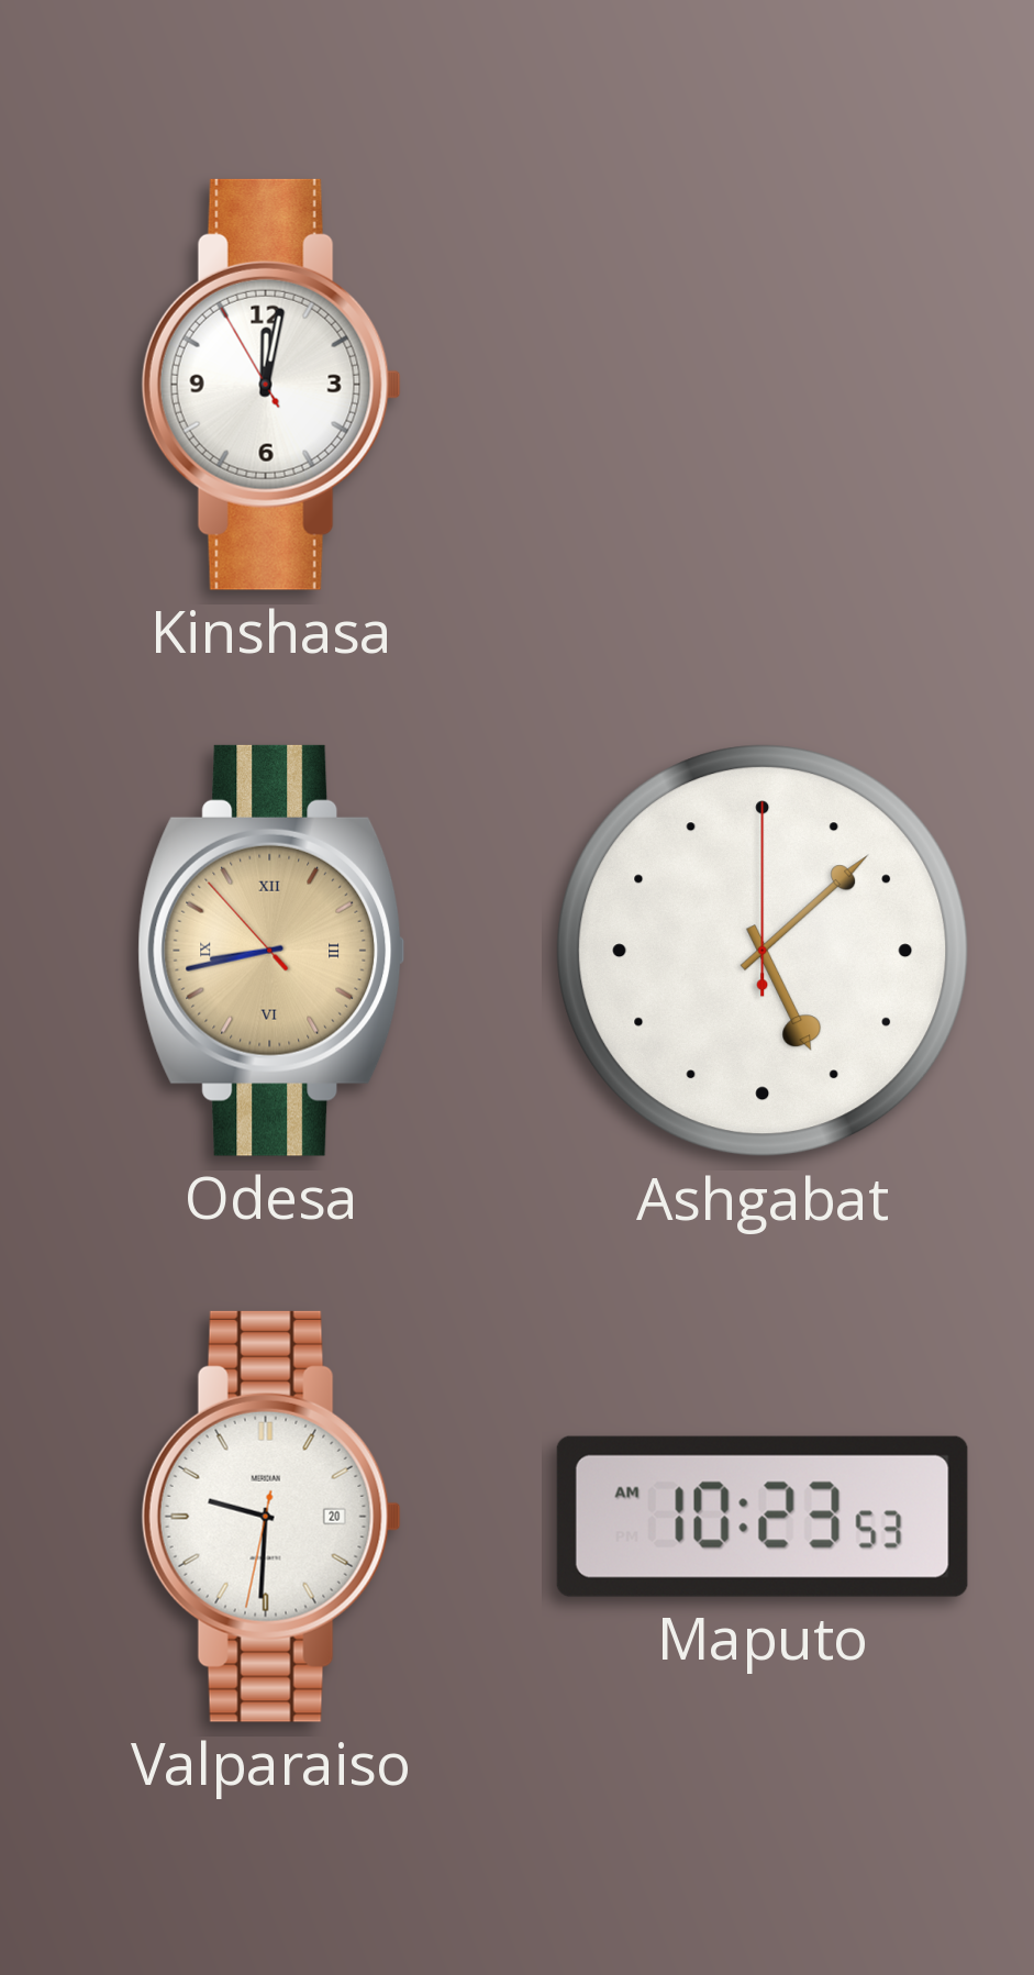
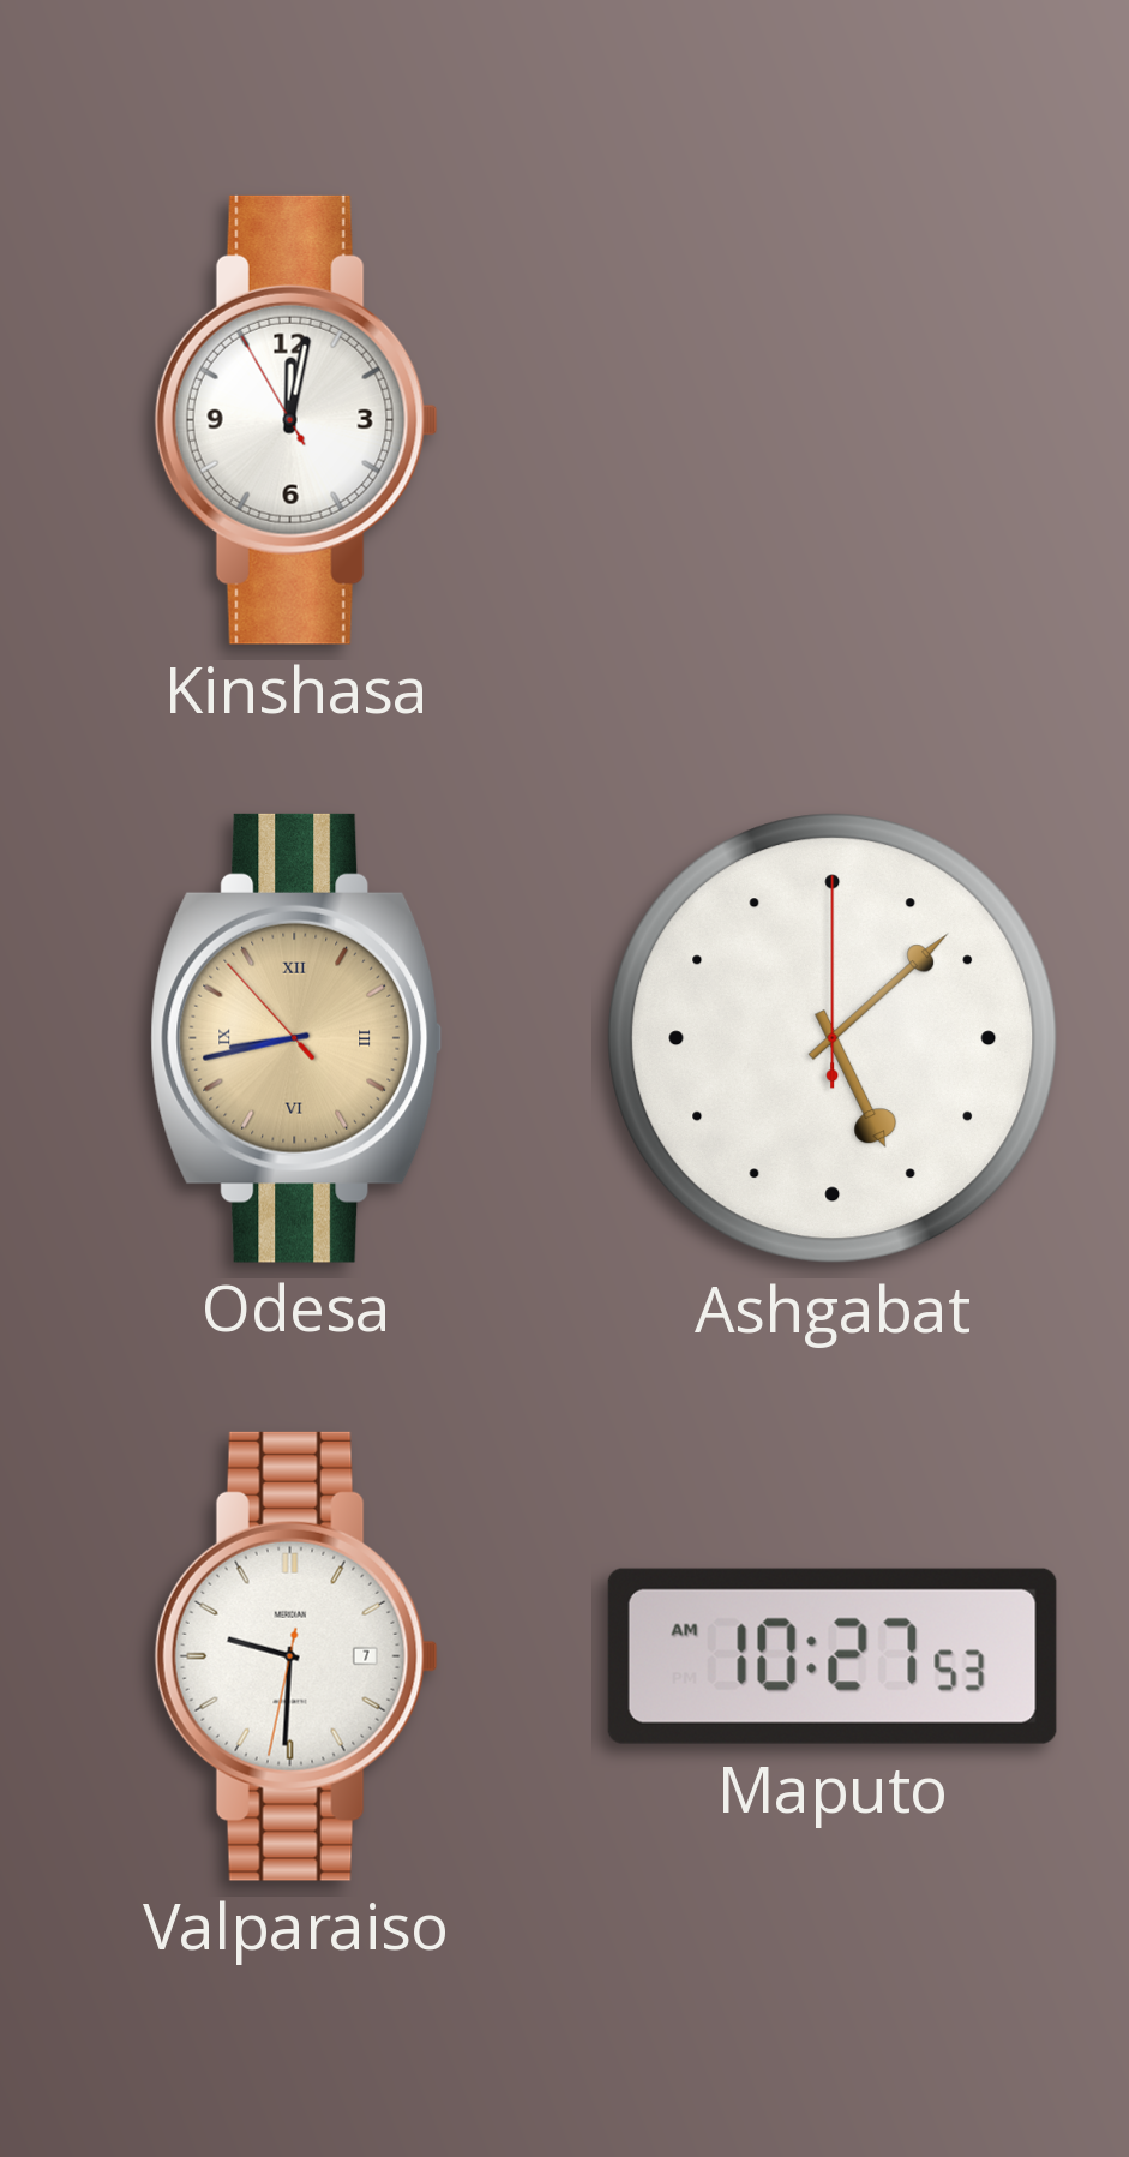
Valparaiso date: 20 -> 7 (296, 1656)
Maputo: 10:23 -> 10:27 (833, 1656)
